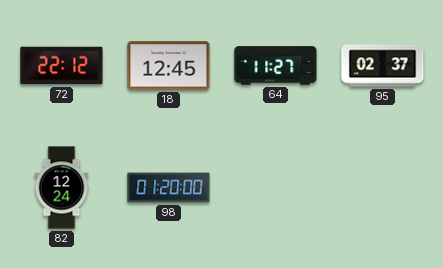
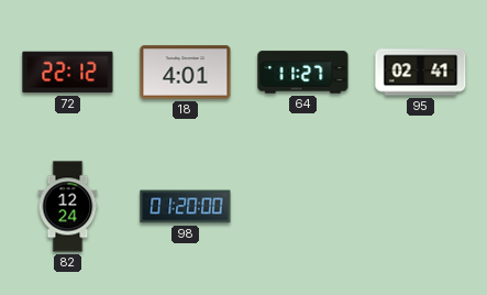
18: 12:45 -> 4:01 (186, 73)
95: 02:37 -> 02:41 (421, 73)
